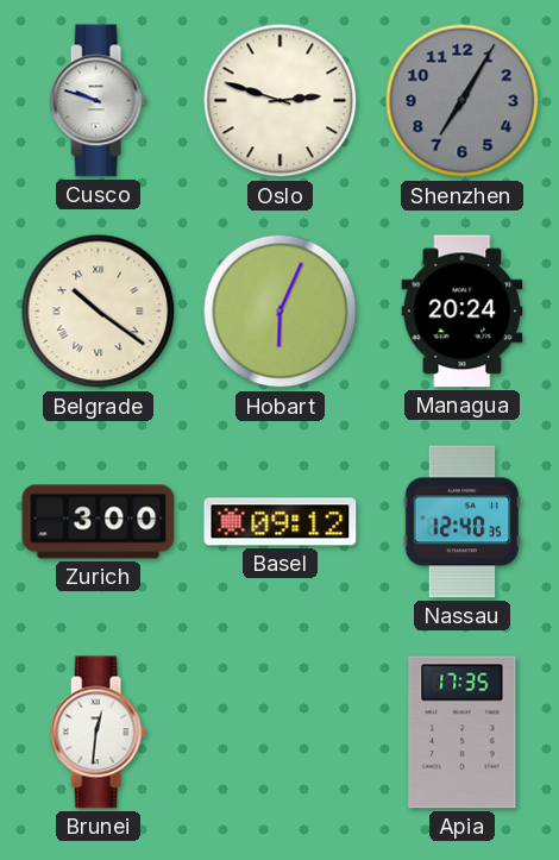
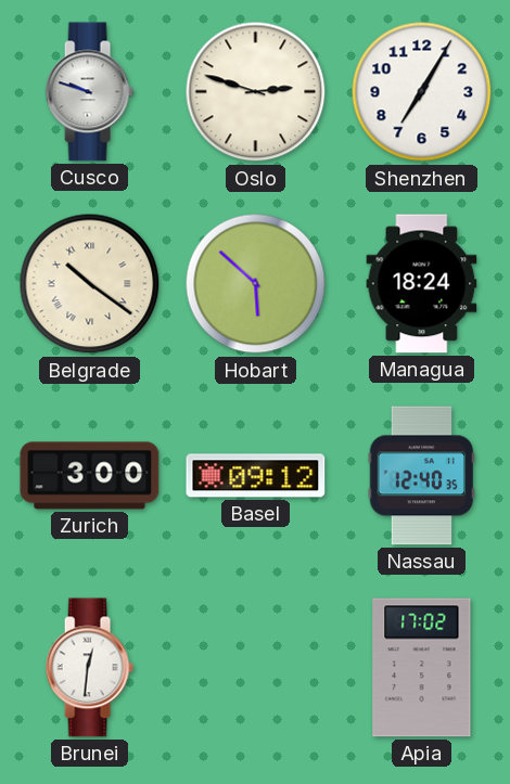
Shenzhen dial: grey -> white (422, 92)
Hobart: 6:04 -> 5:52 (256, 284)
Managua: 20:24 -> 18:24 (422, 284)
Apia: 17:35 -> 17:02 (422, 668)
